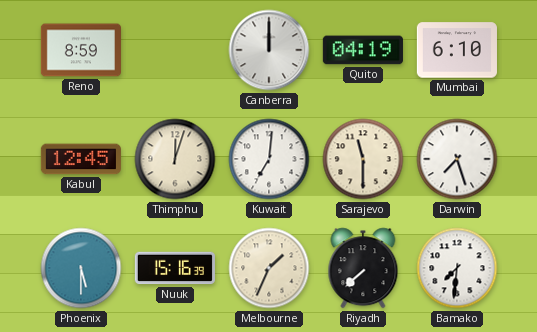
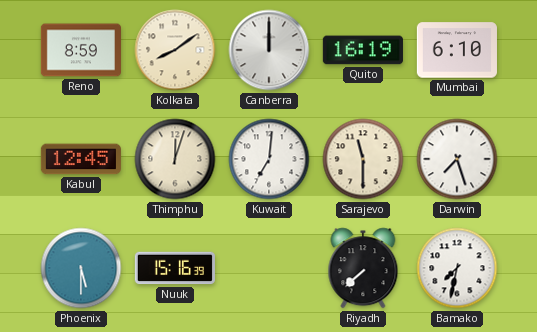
Kolkata: none -> 8:09 (175, 50)
Quito: 04:19 -> 16:19 (363, 50)
Melbourne: 1:34 -> none (269, 268)
Bamako: 7:31 -> 7:32 (457, 268)
